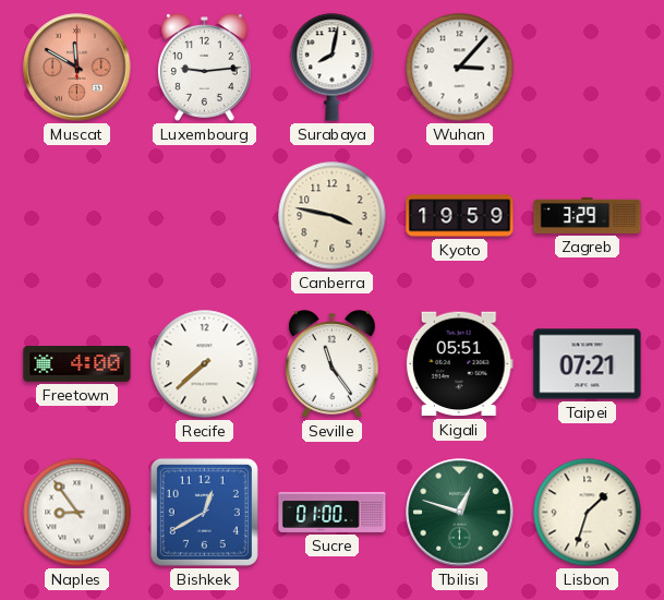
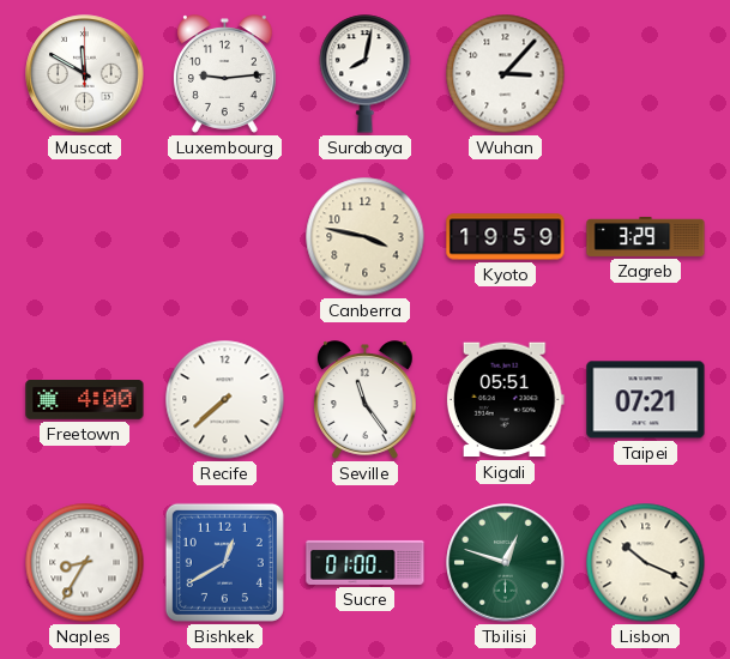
Muscat dial: salmon -> white (85, 74)
Naples: 8:54 -> 8:35 (85, 563)
Lisbon: 1:33 -> 10:19 (646, 563)
